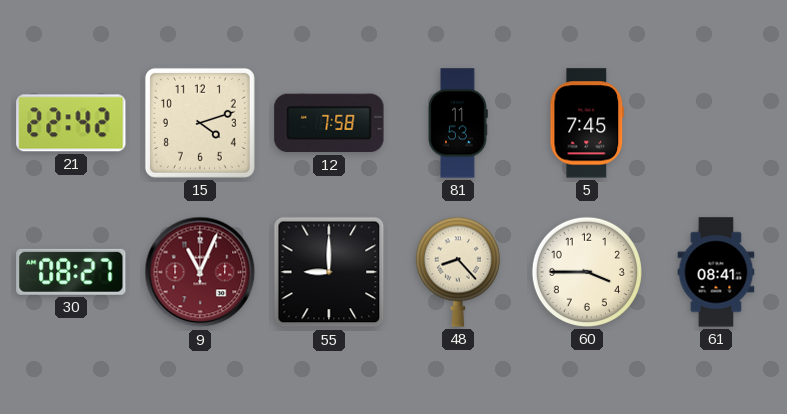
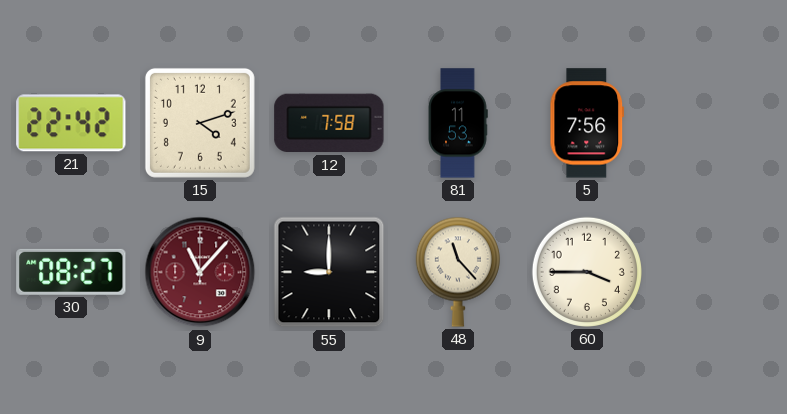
5: 7:45 -> 7:56 (587, 123)
9: 11:04 -> 11:07 (200, 272)
48: 8:23 -> 11:23 (458, 272)
61: 08:41 -> none (716, 272)
